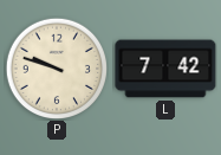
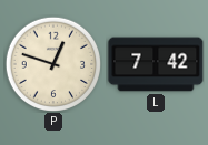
P: 9:48 -> 12:48 (53, 64)
